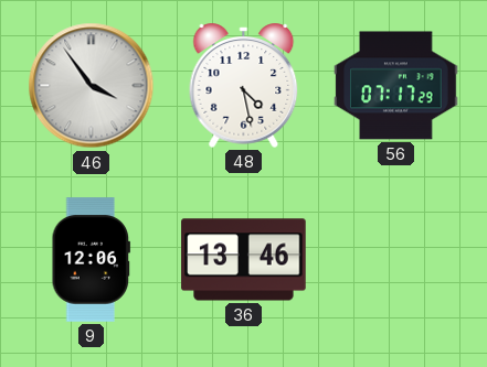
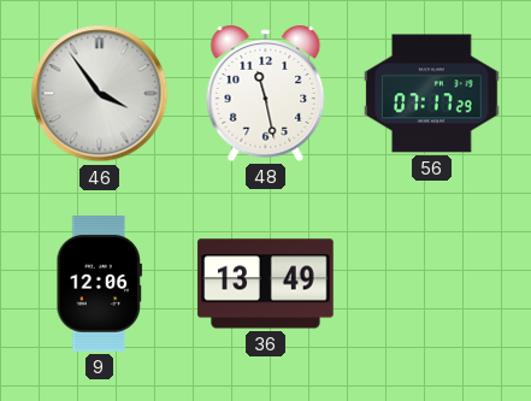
48: 4:28 -> 11:28 (266, 93)
36: 13:46 -> 13:49 (266, 284)
